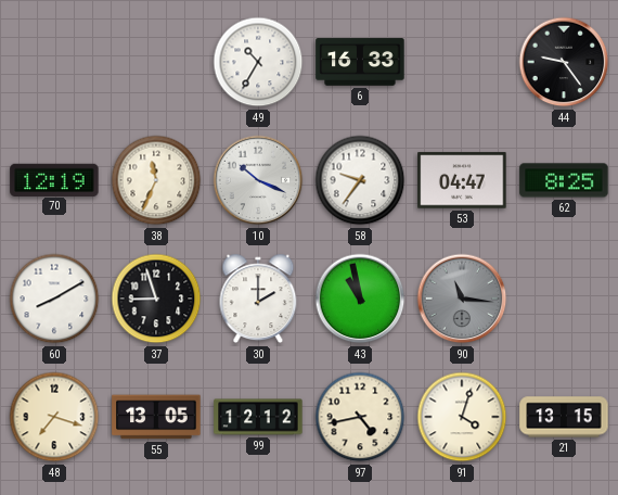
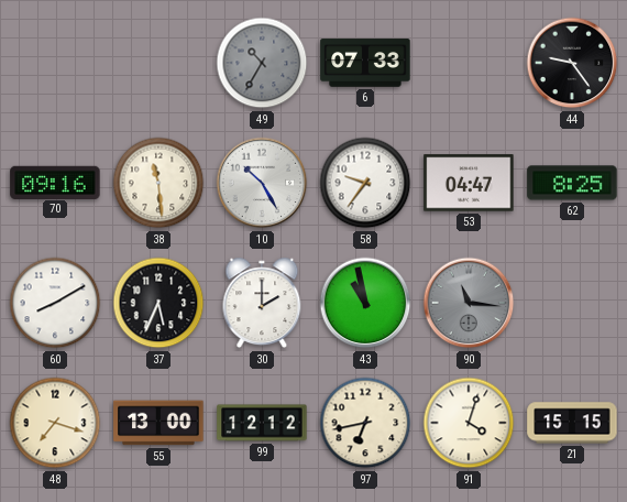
49 dial: white -> grey (262, 63)
6: 16:33 -> 07:33 (365, 63)
70: 12:19 -> 09:16 (55, 182)
38: 11:34 -> 11:29 (158, 183)
10: 10:19 -> 10:25 (262, 183)
37: 8:57 -> 5:34 (158, 303)
55: 13:05 -> 13:00 (158, 423)
97: 4:43 -> 6:43 (365, 423)
21: 13:15 -> 15:15 (572, 423)
